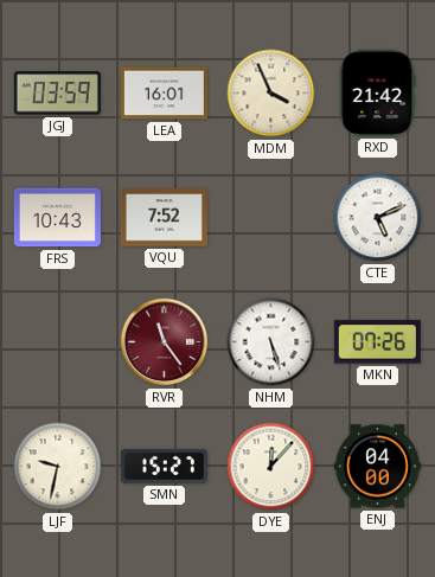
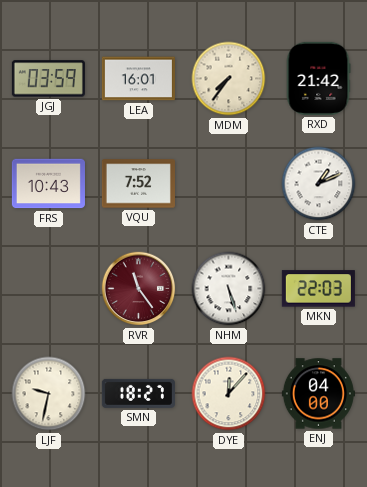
MDM: 3:56 -> 7:36 (229, 79)
CTE: 5:11 -> 1:11 (319, 184)
MKN: 07:26 -> 22:03 (318, 289)
SMN: 15:27 -> 18:27 (138, 393)
